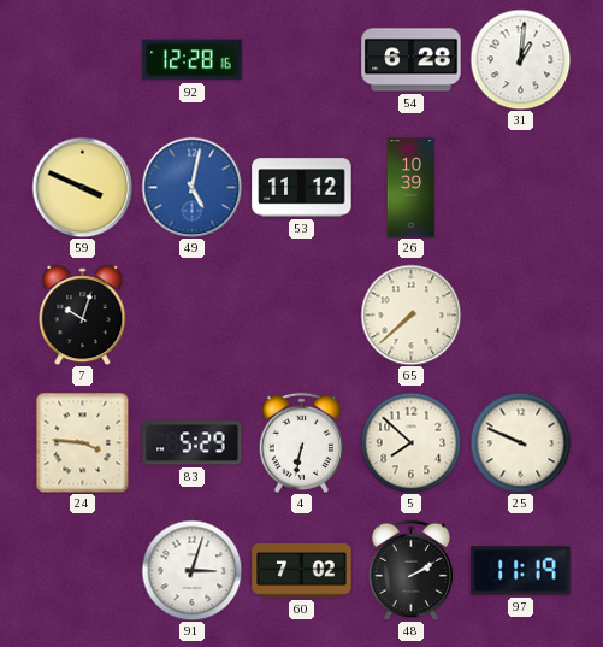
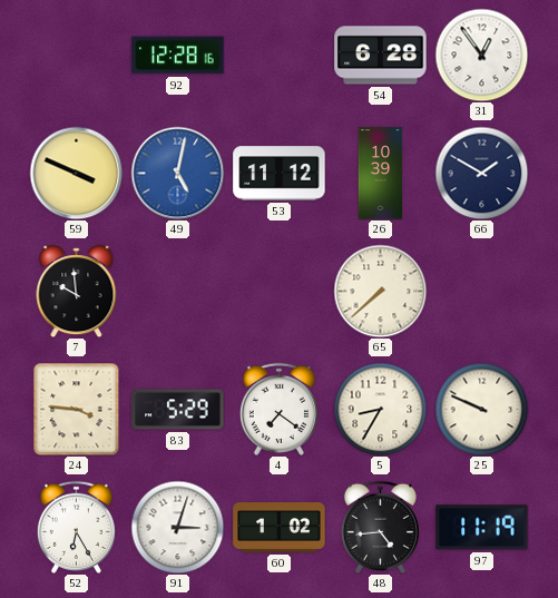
31: 1:01 -> 12:54 (481, 55)
66: none -> 1:50 (481, 173)
7: 10:03 -> 9:59 (77, 292)
4: 6:32 -> 7:21 (278, 409)
5: 7:52 -> 8:35 (380, 409)
52: none -> 6:25 (76, 527)
60: 7:02 -> 1:02 (280, 528)
48: 2:10 -> 4:44 (380, 527)
